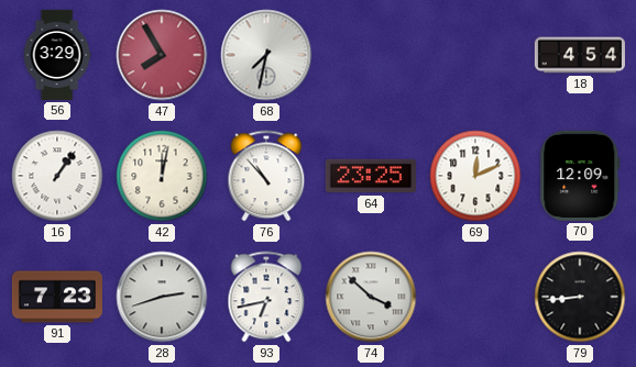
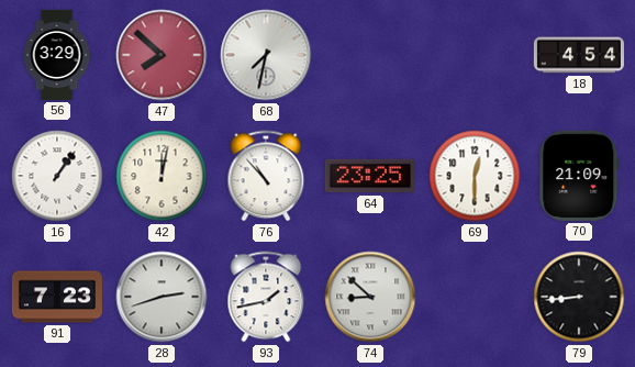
47: 7:55 -> 7:52 (161, 55)
69: 12:11 -> 12:30 (475, 176)
70: 12:09 -> 21:09 (579, 176)
93: 6:43 -> 1:43 (266, 297)
74: 3:52 -> 8:52 (370, 297)
